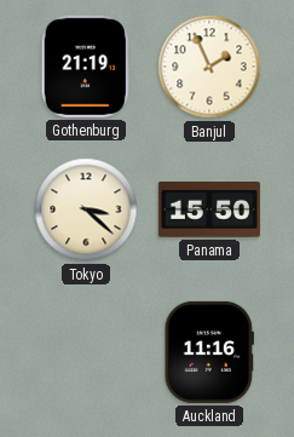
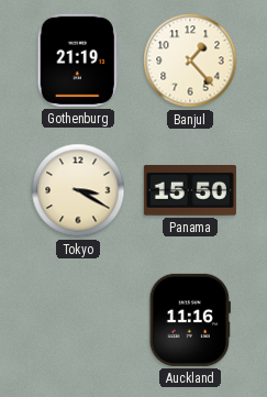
Banjul: 1:56 -> 1:23 (190, 60)
Tokyo: 3:22 -> 3:20 (78, 190)
